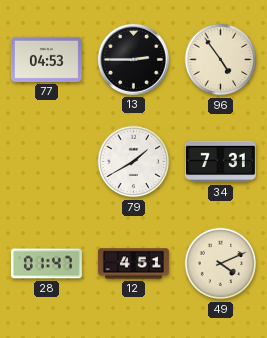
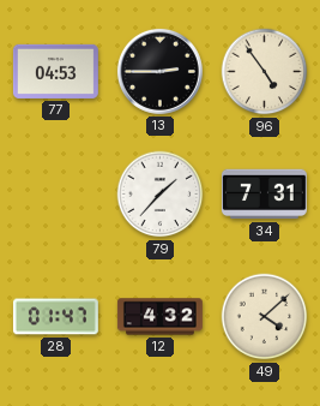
79: 1:40 -> 1:37 (161, 195)
12: 4:51 -> 4:32 (159, 317)
49: 4:11 -> 4:08 (265, 317)
